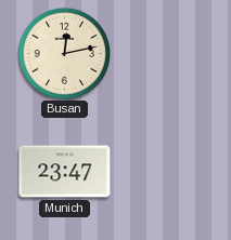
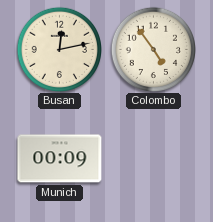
Colombo: none -> 4:54 (153, 49)
Munich: 23:47 -> 00:09 (60, 159)
